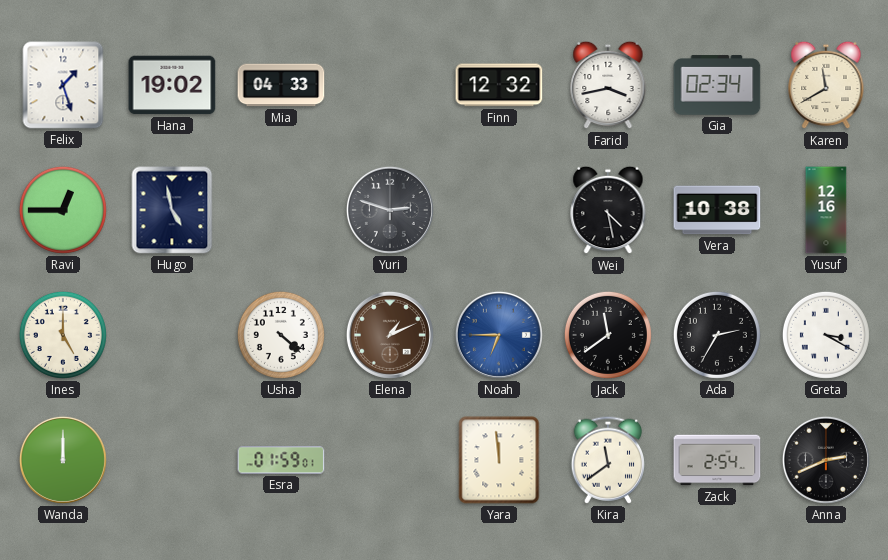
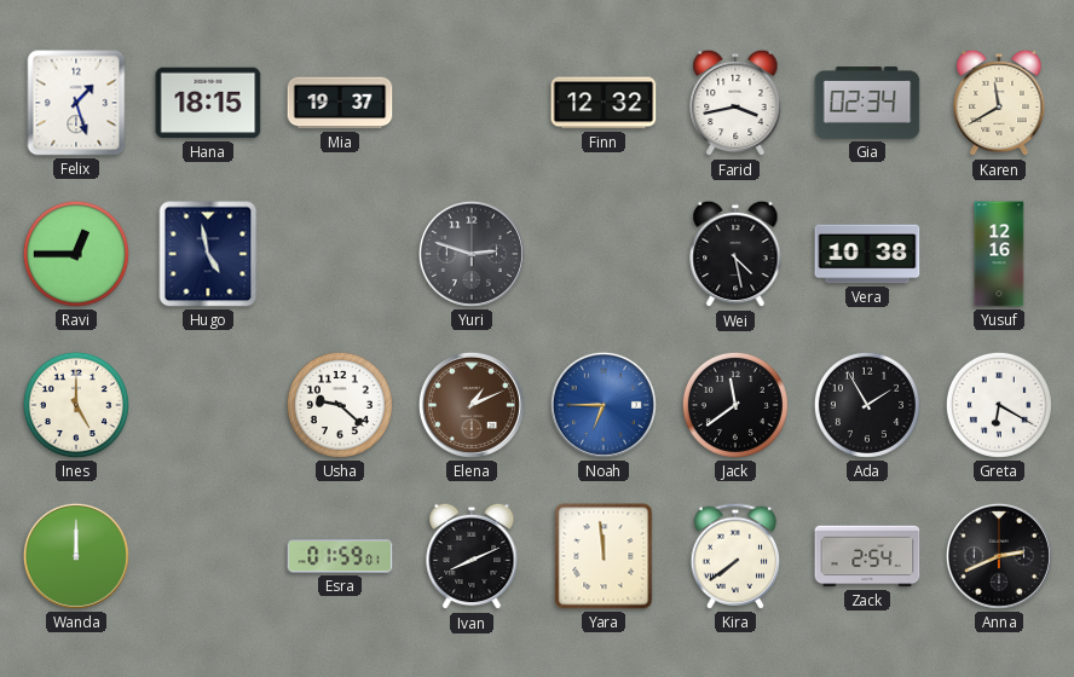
Hana: 19:02 -> 18:15 (208, 103)
Mia: 04:33 -> 19:37 (340, 103)
Usha: 4:22 -> 9:22 (340, 405)
Ada: 2:35 -> 1:55 (867, 405)
Greta: 3:20 -> 6:20 (999, 405)
Ivan: none -> 8:11 (472, 556)
Kira: 11:39 -> 7:39 (734, 556)
